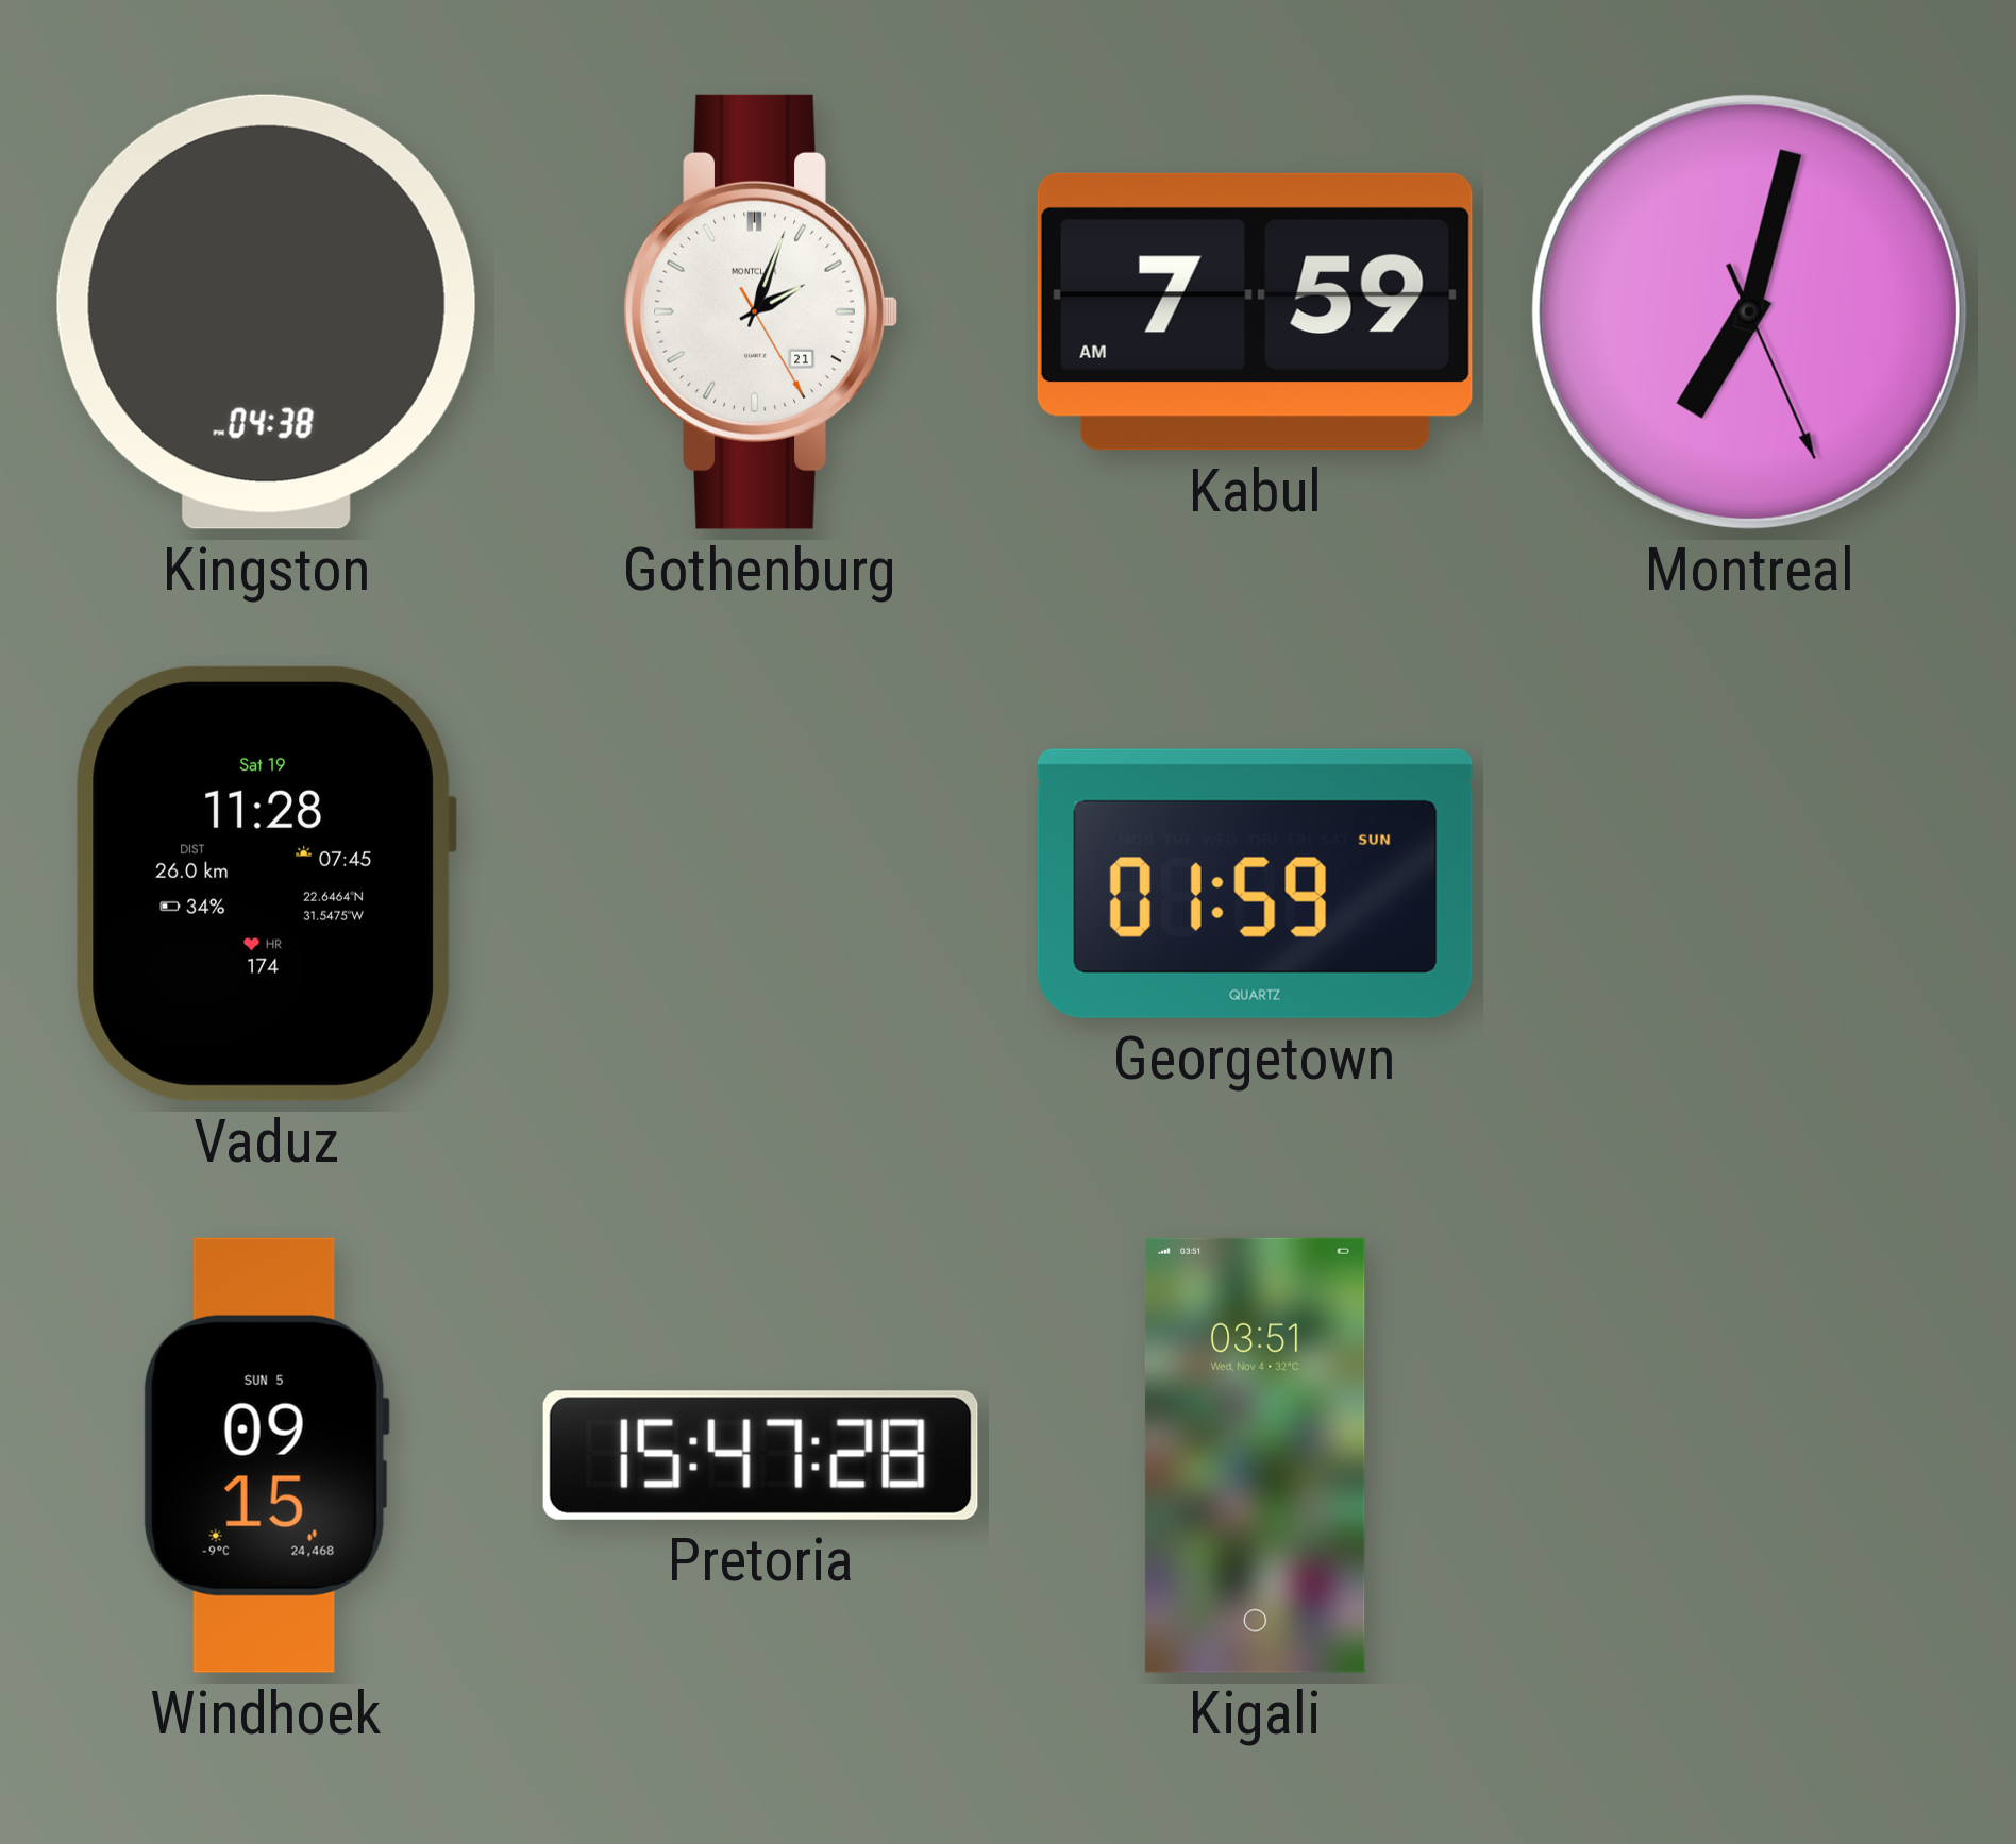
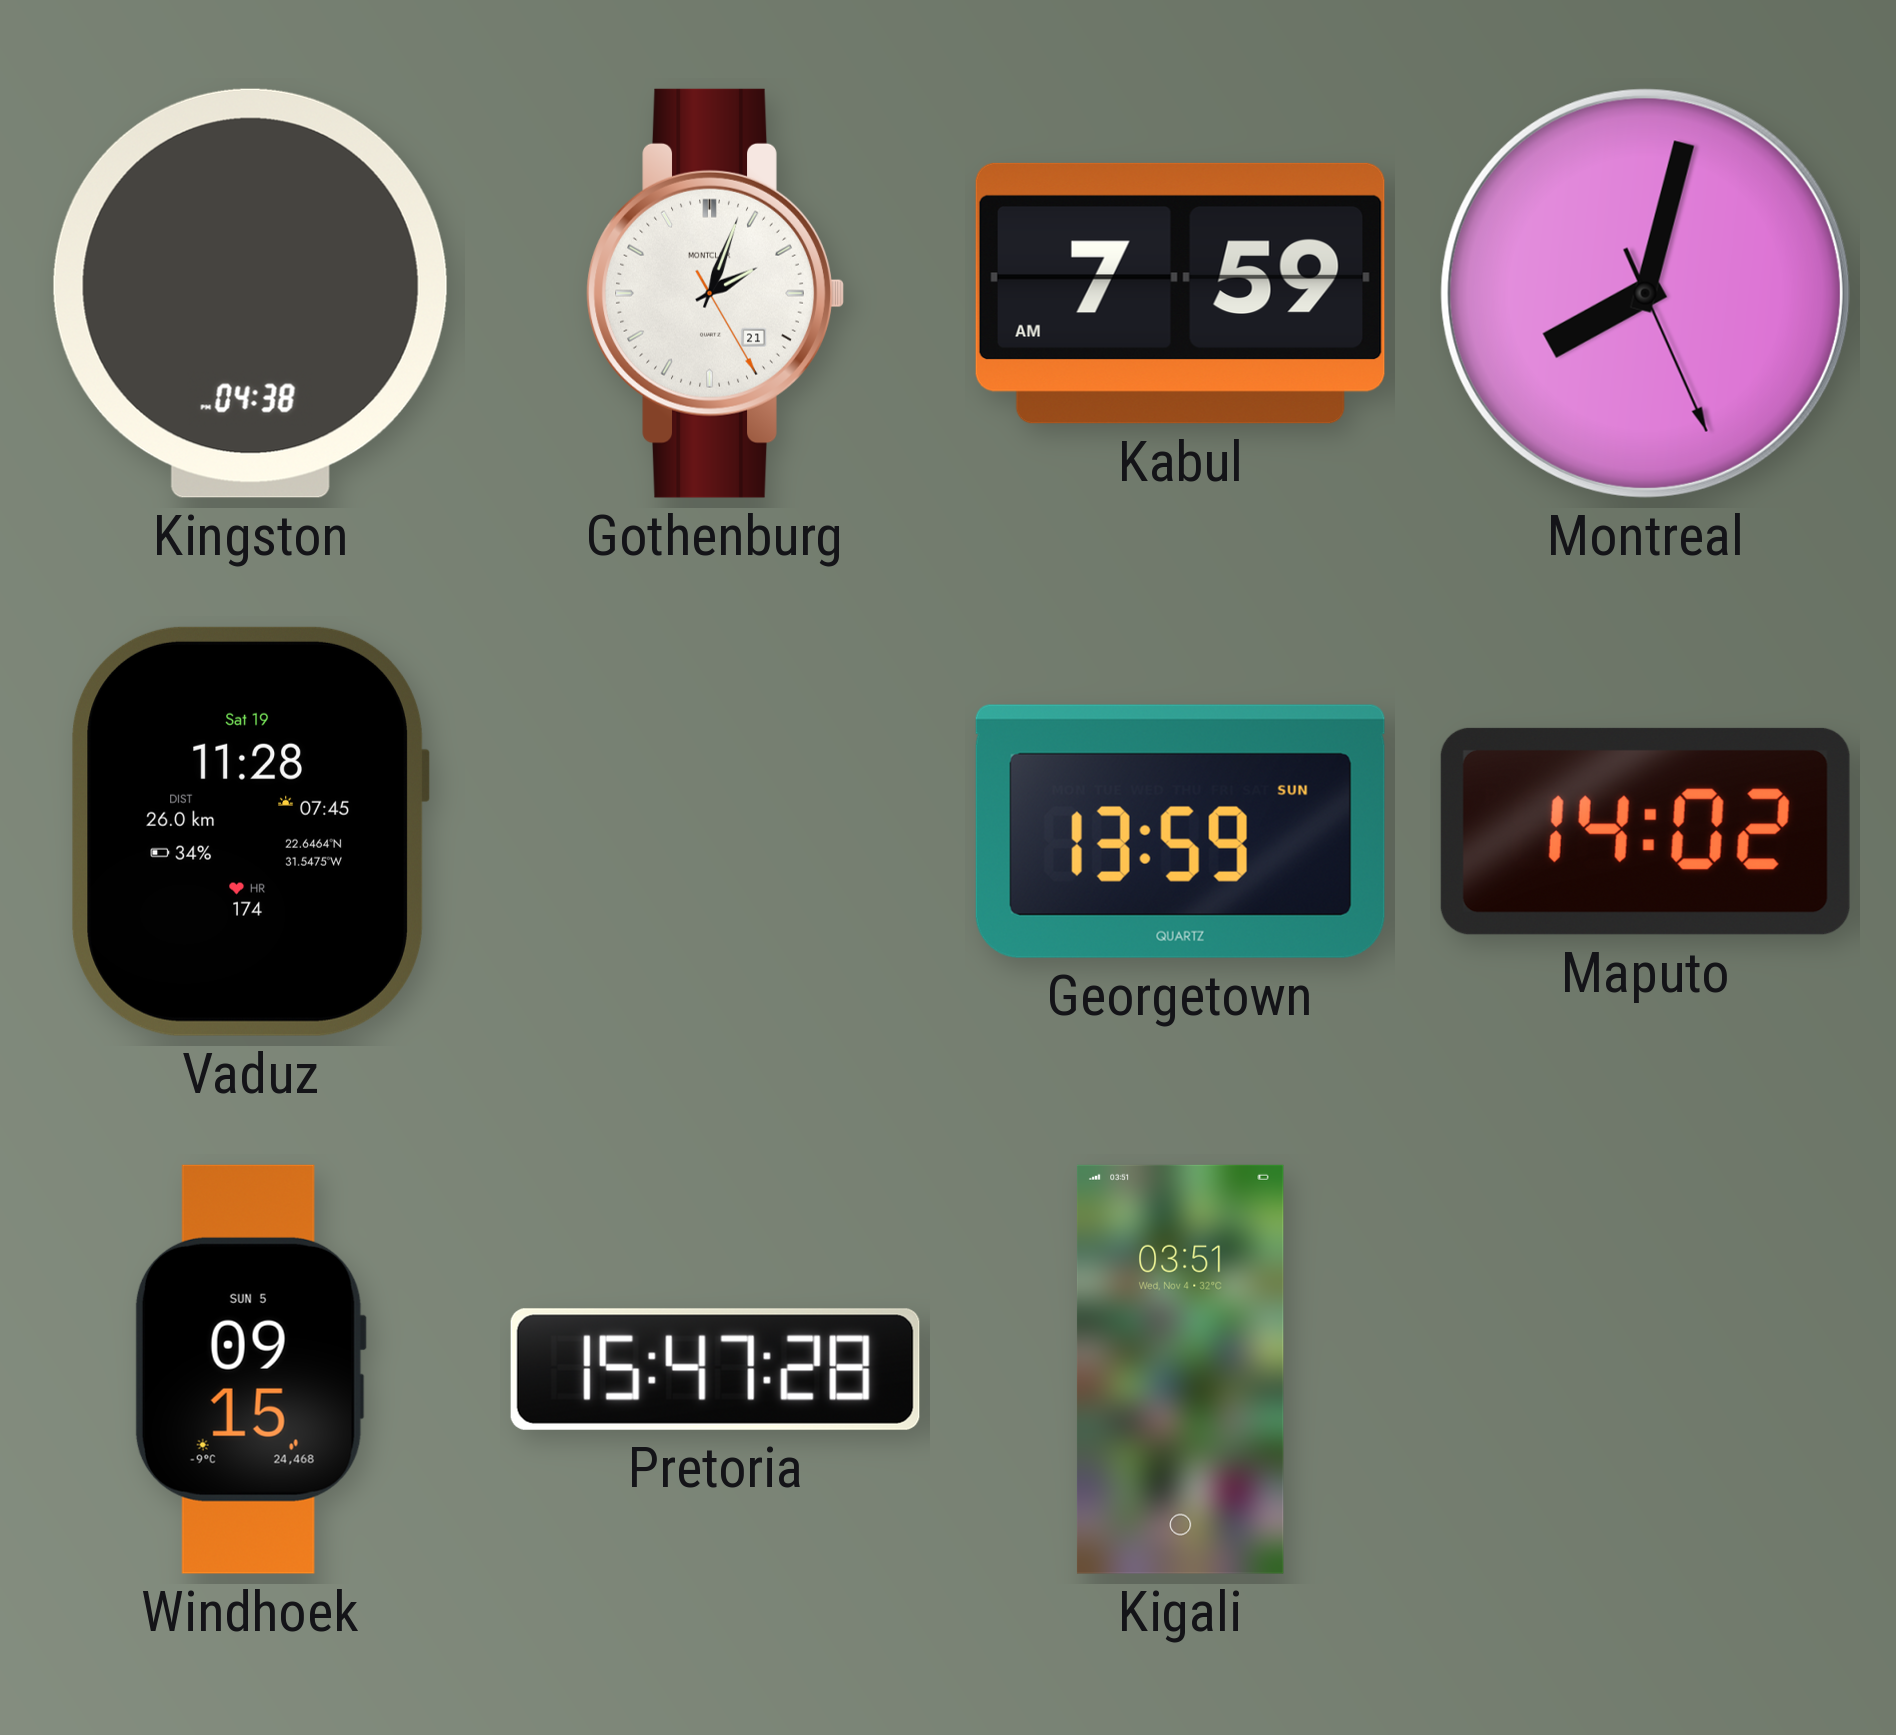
Montreal: 7:02 -> 8:02 (1645, 293)
Georgetown: 01:59 -> 13:59 (1180, 831)
Maputo: none -> 14:02 (1645, 831)
